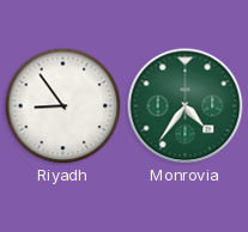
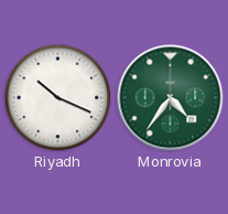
Riyadh: 8:54 -> 10:19 (57, 97)
